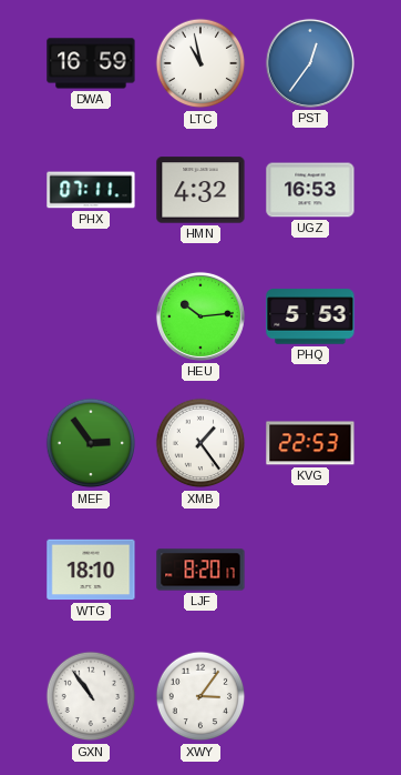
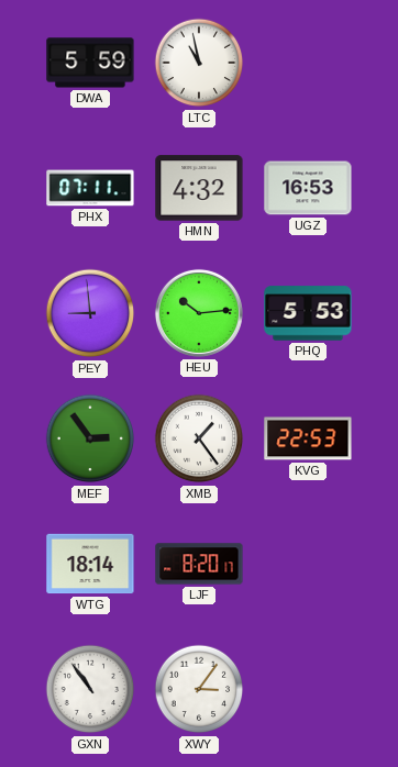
DWA: 16:59 -> 5:59 (90, 63)
PST: 12:36 -> none (310, 63)
PEY: none -> 8:59 (90, 313)
WTG: 18:10 -> 18:14 (90, 564)
